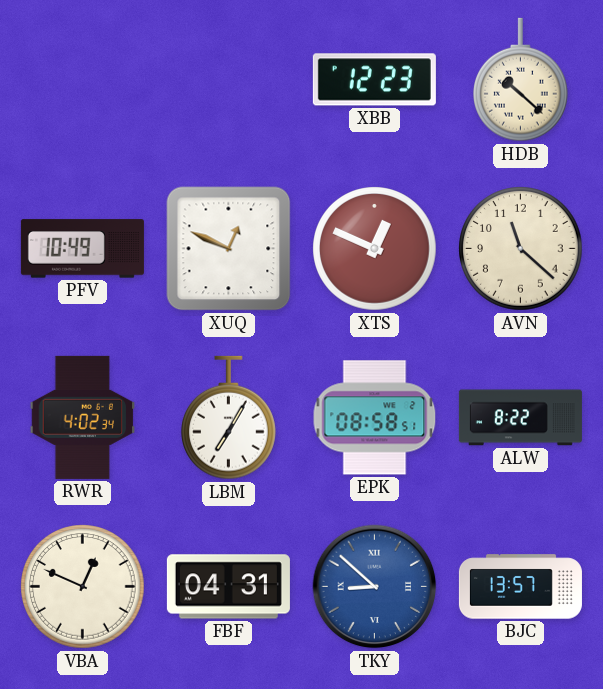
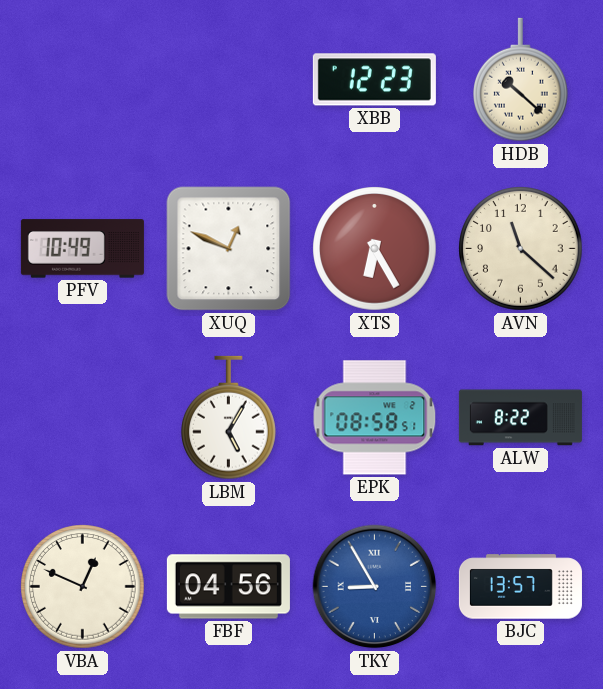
XTS: 12:49 -> 6:25 (375, 249)
RWR: 4:02 -> none (83, 417)
LBM: 7:05 -> 5:05 (229, 418)
FBF: 04:31 -> 04:56 (228, 587)
TKY: 8:52 -> 8:55 (375, 587)
